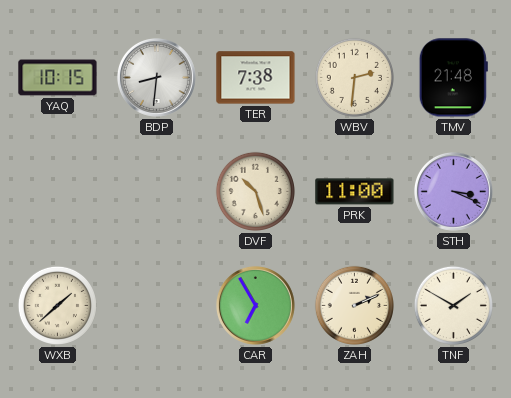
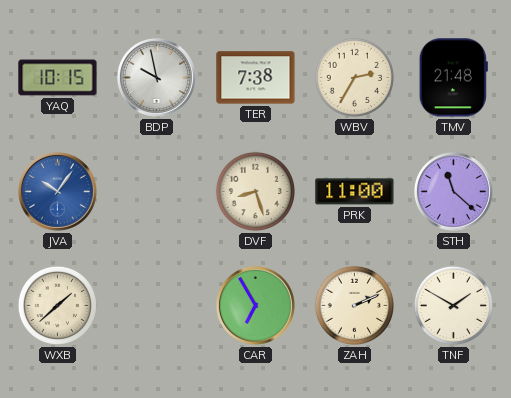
BDP: 8:31 -> 9:58 (156, 77)
WBV: 2:31 -> 2:35 (354, 77)
JVA: none -> 10:06 (57, 191)
DVF: 10:27 -> 8:27 (255, 191)
STH: 3:19 -> 11:22 (453, 191)
